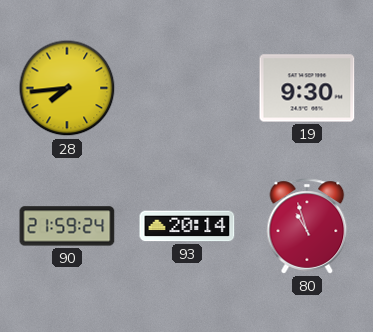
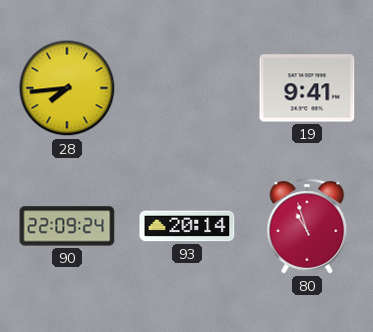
19: 9:30 -> 9:41 (307, 88)
90: 21:59 -> 22:09 (67, 226)
